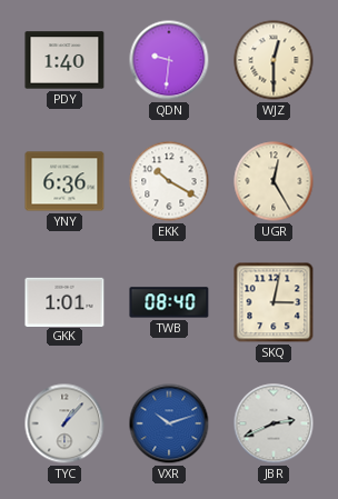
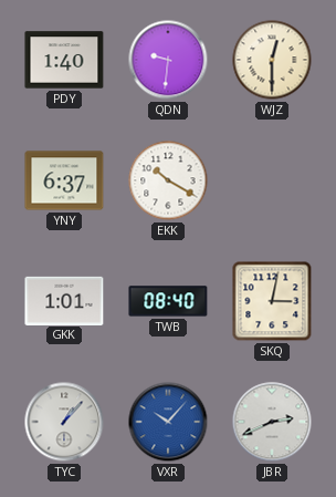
YNY: 6:36 -> 6:37 (64, 180)
UGR: 12:25 -> none (274, 181)
VXR: 10:12 -> 10:07 (168, 422)
